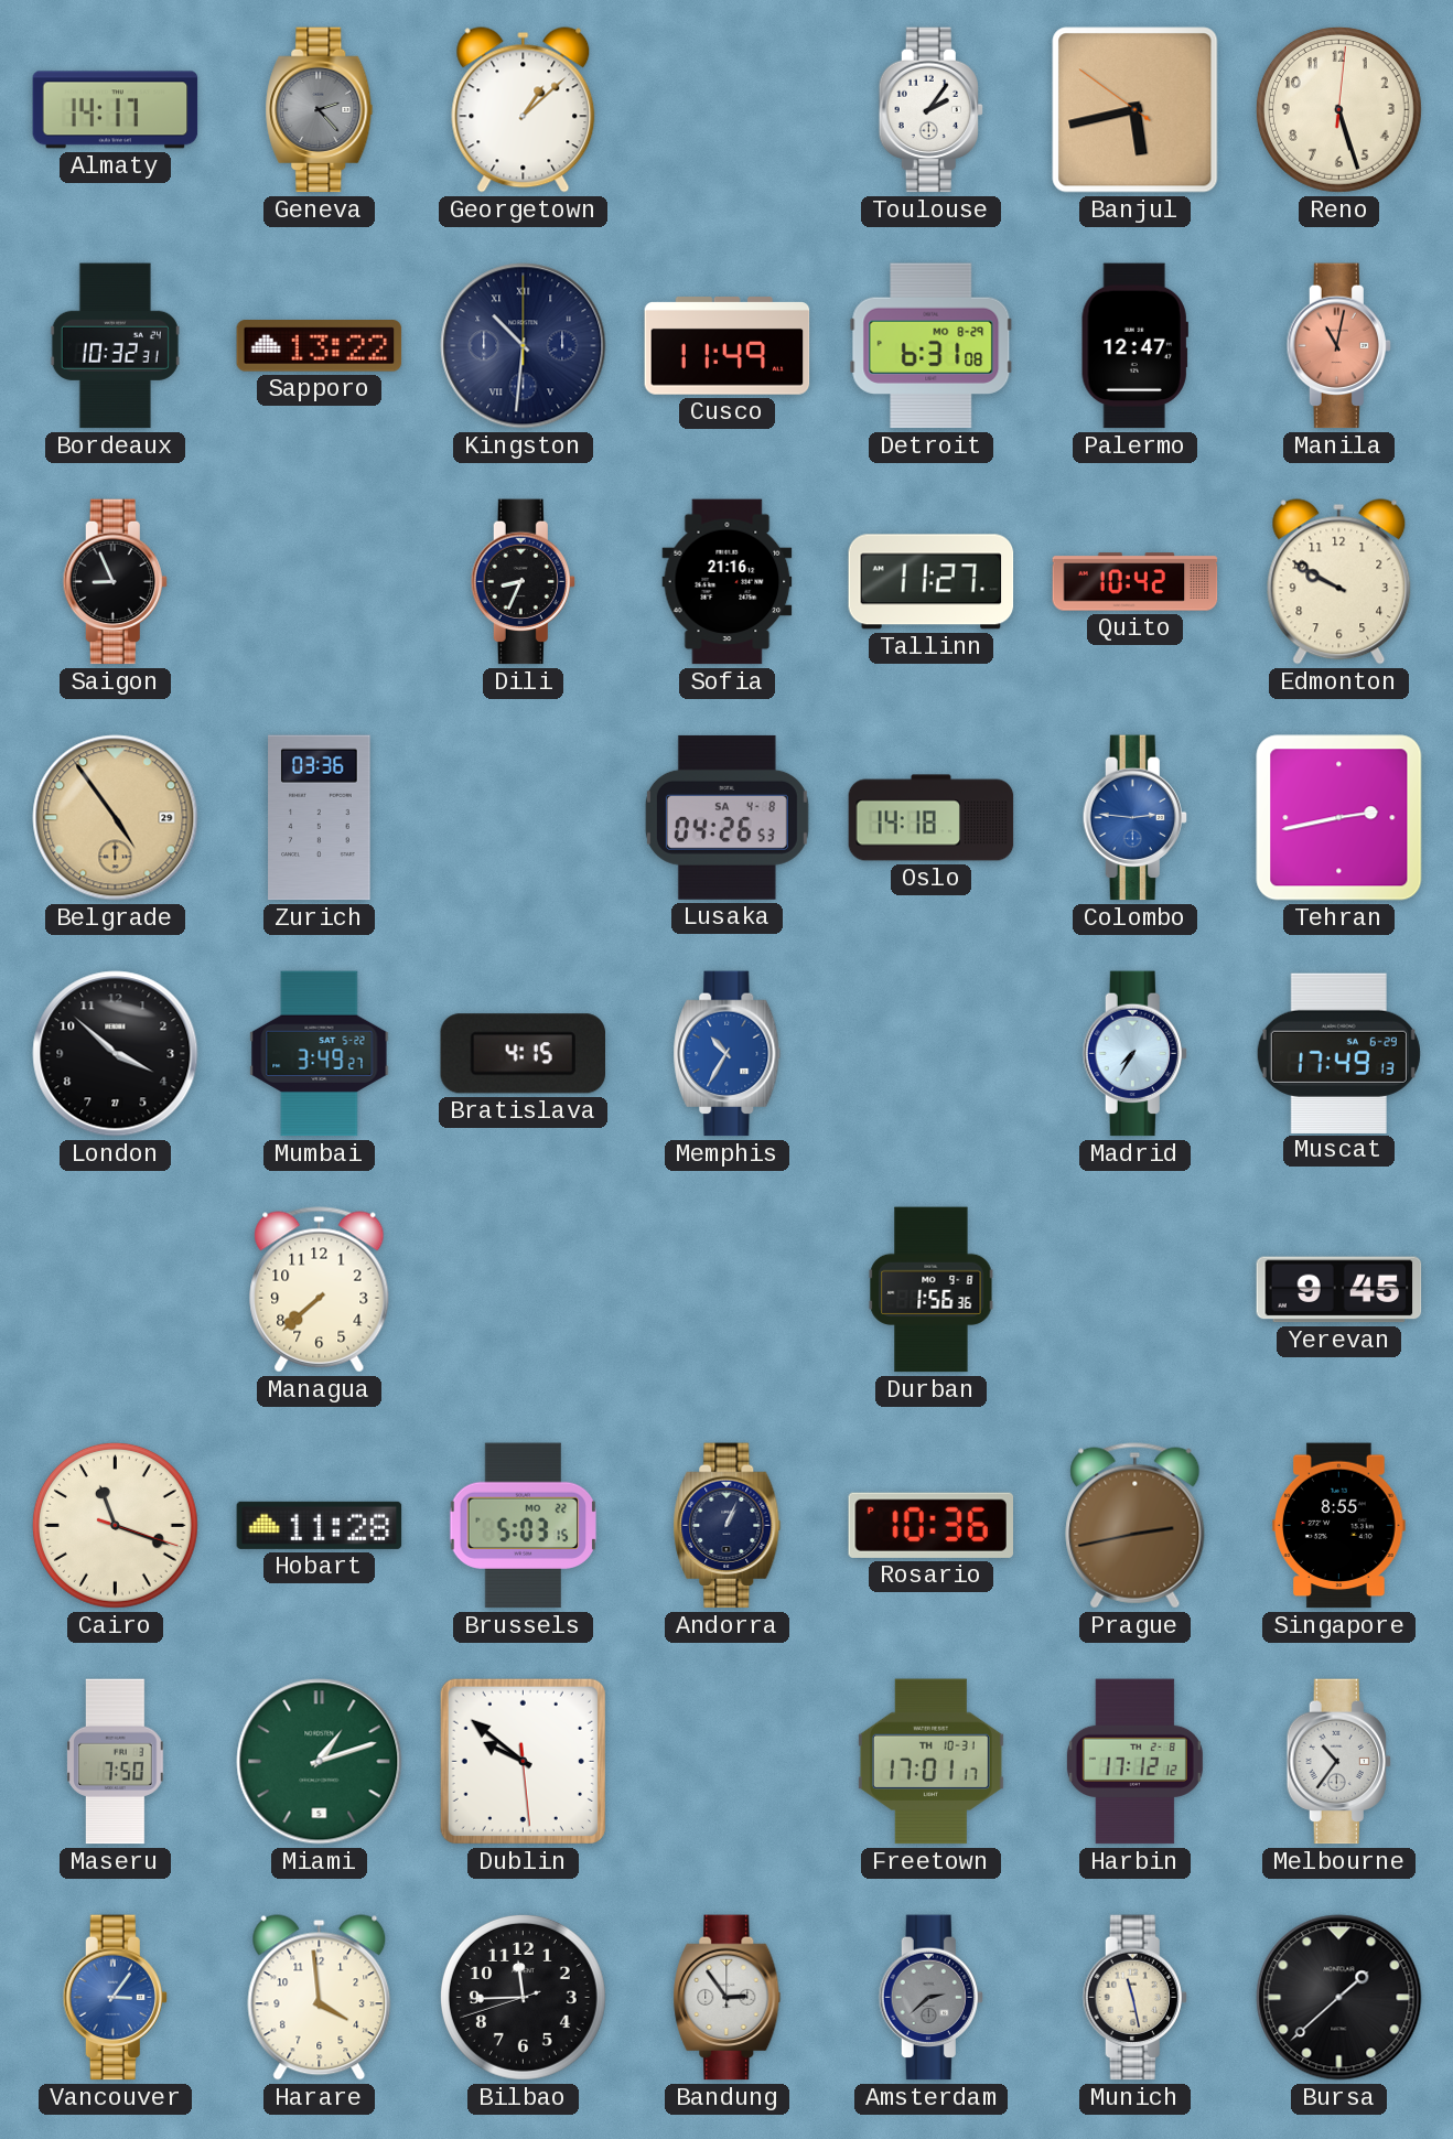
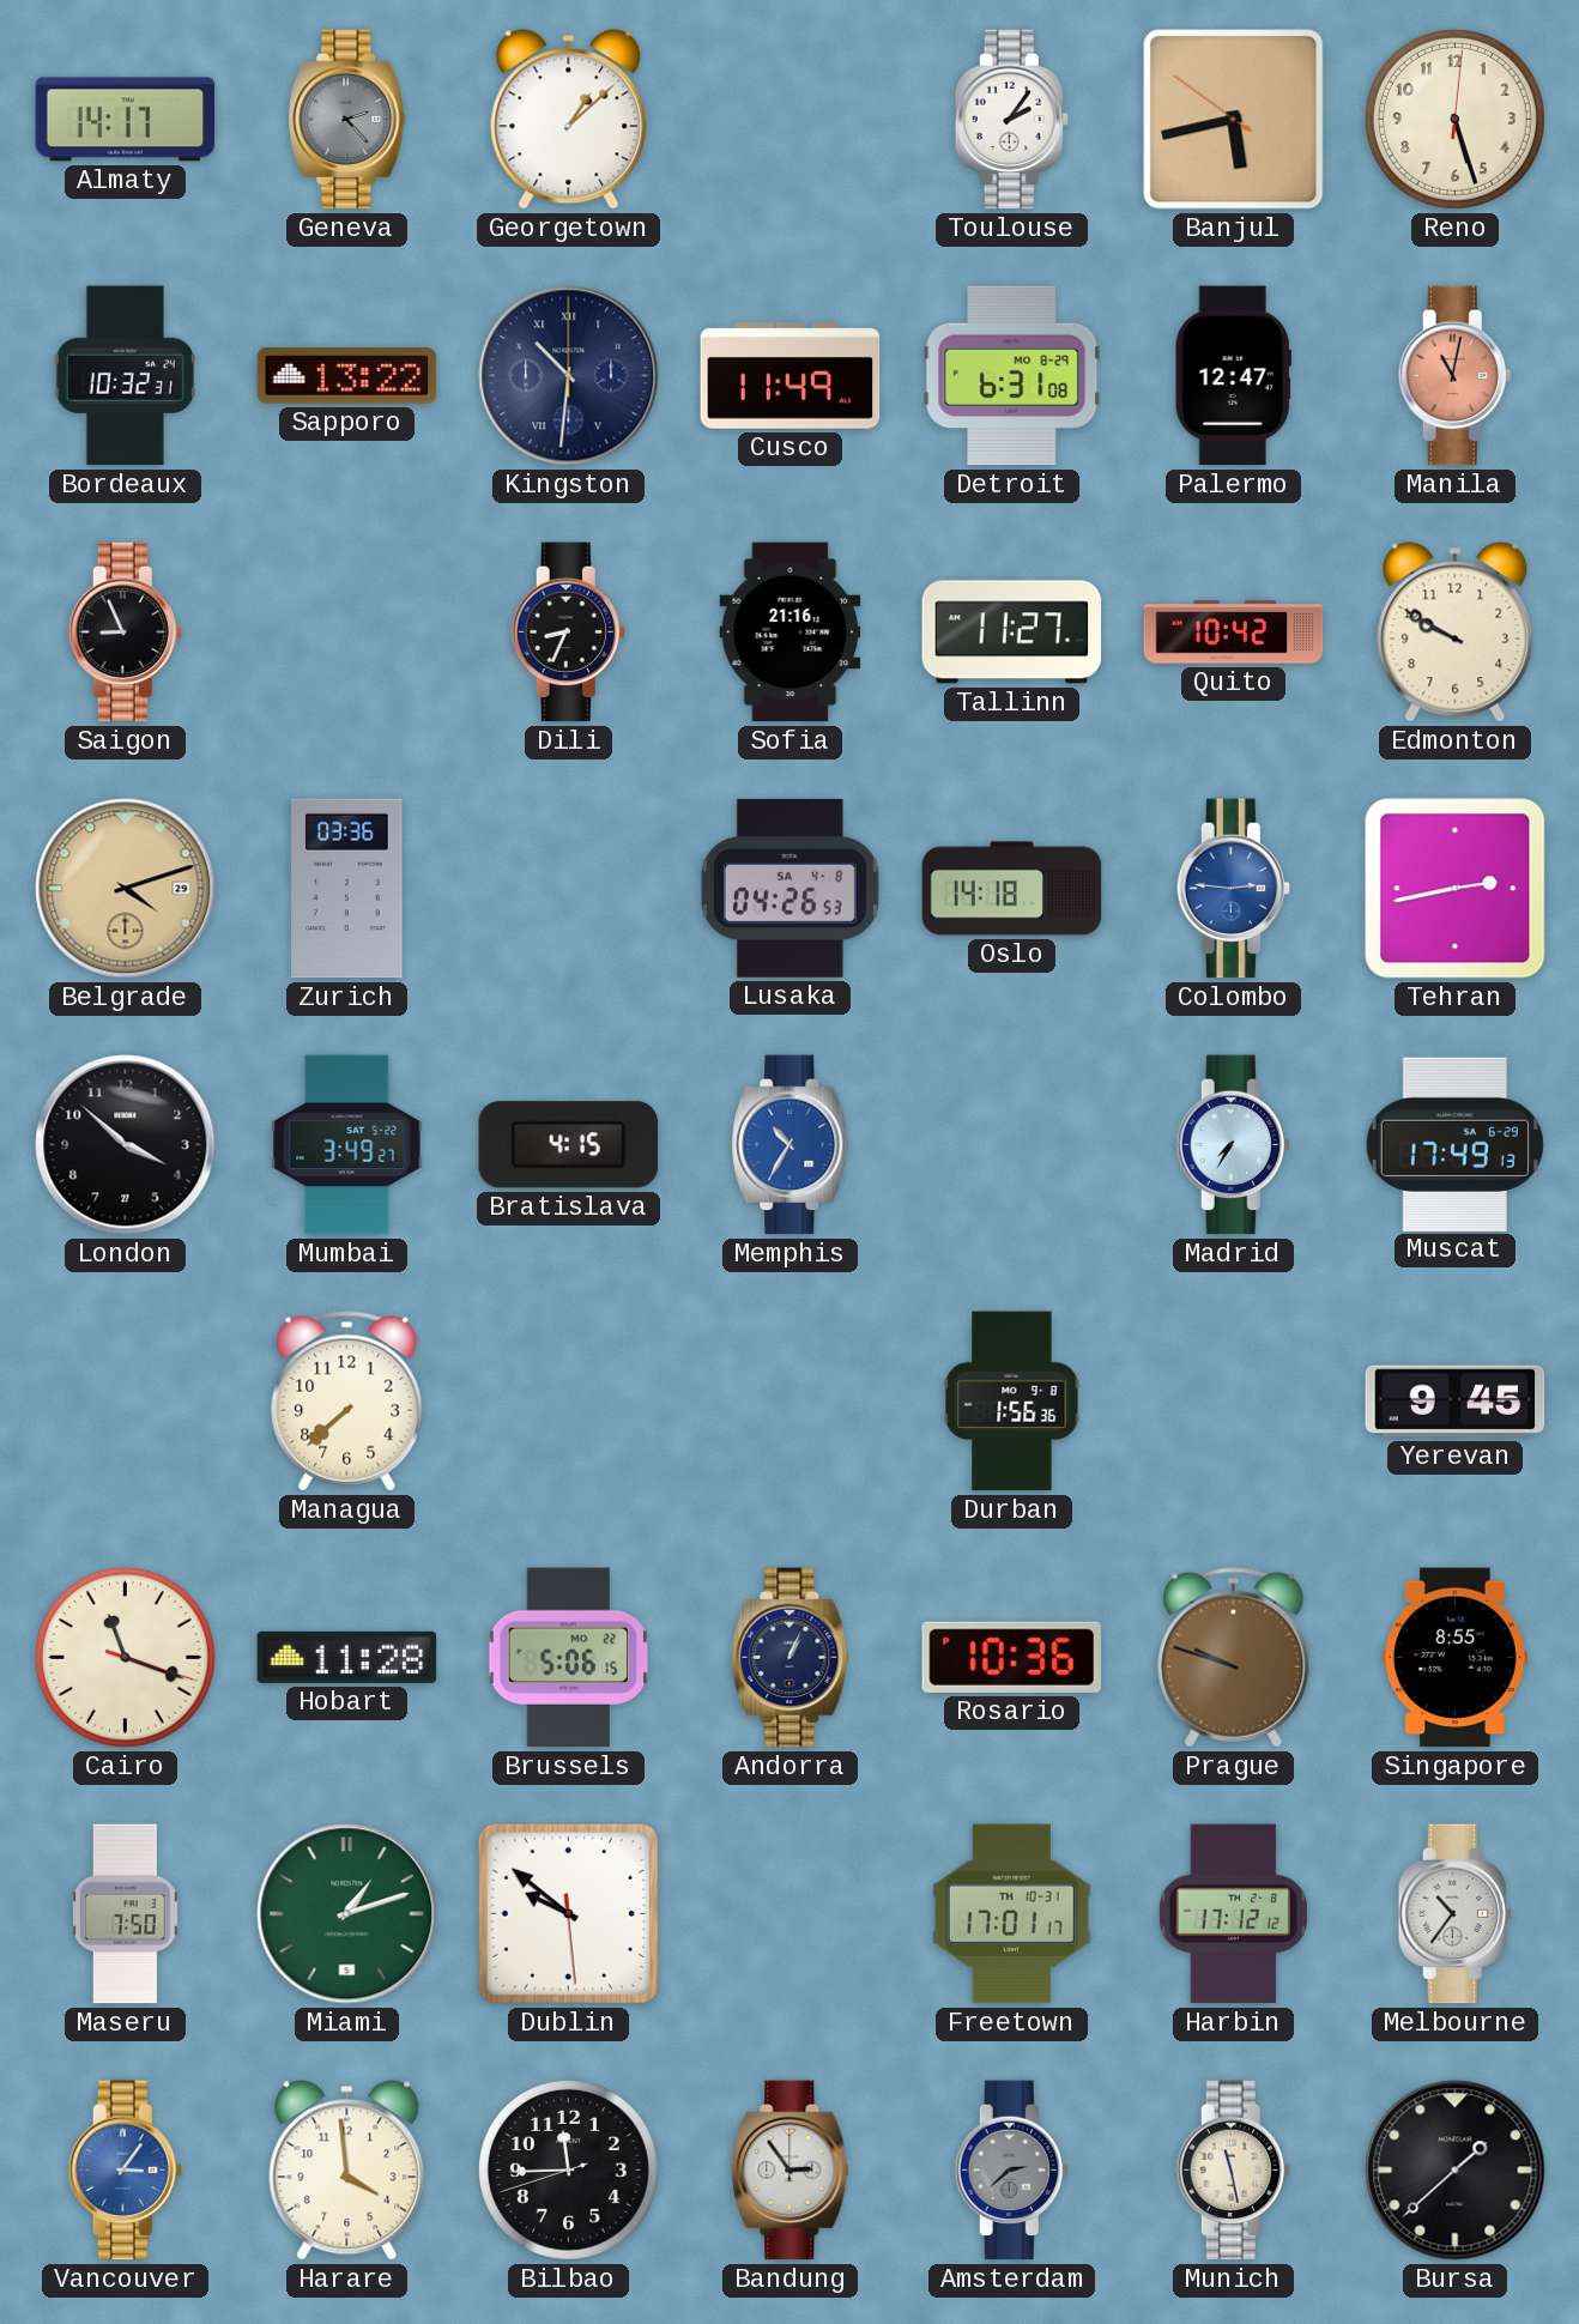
Belgrade: 4:54 -> 4:12 (126, 889)
Brussels: 5:03 -> 5:06 (569, 1658)
Prague: 2:43 -> 9:48 (1234, 1658)
